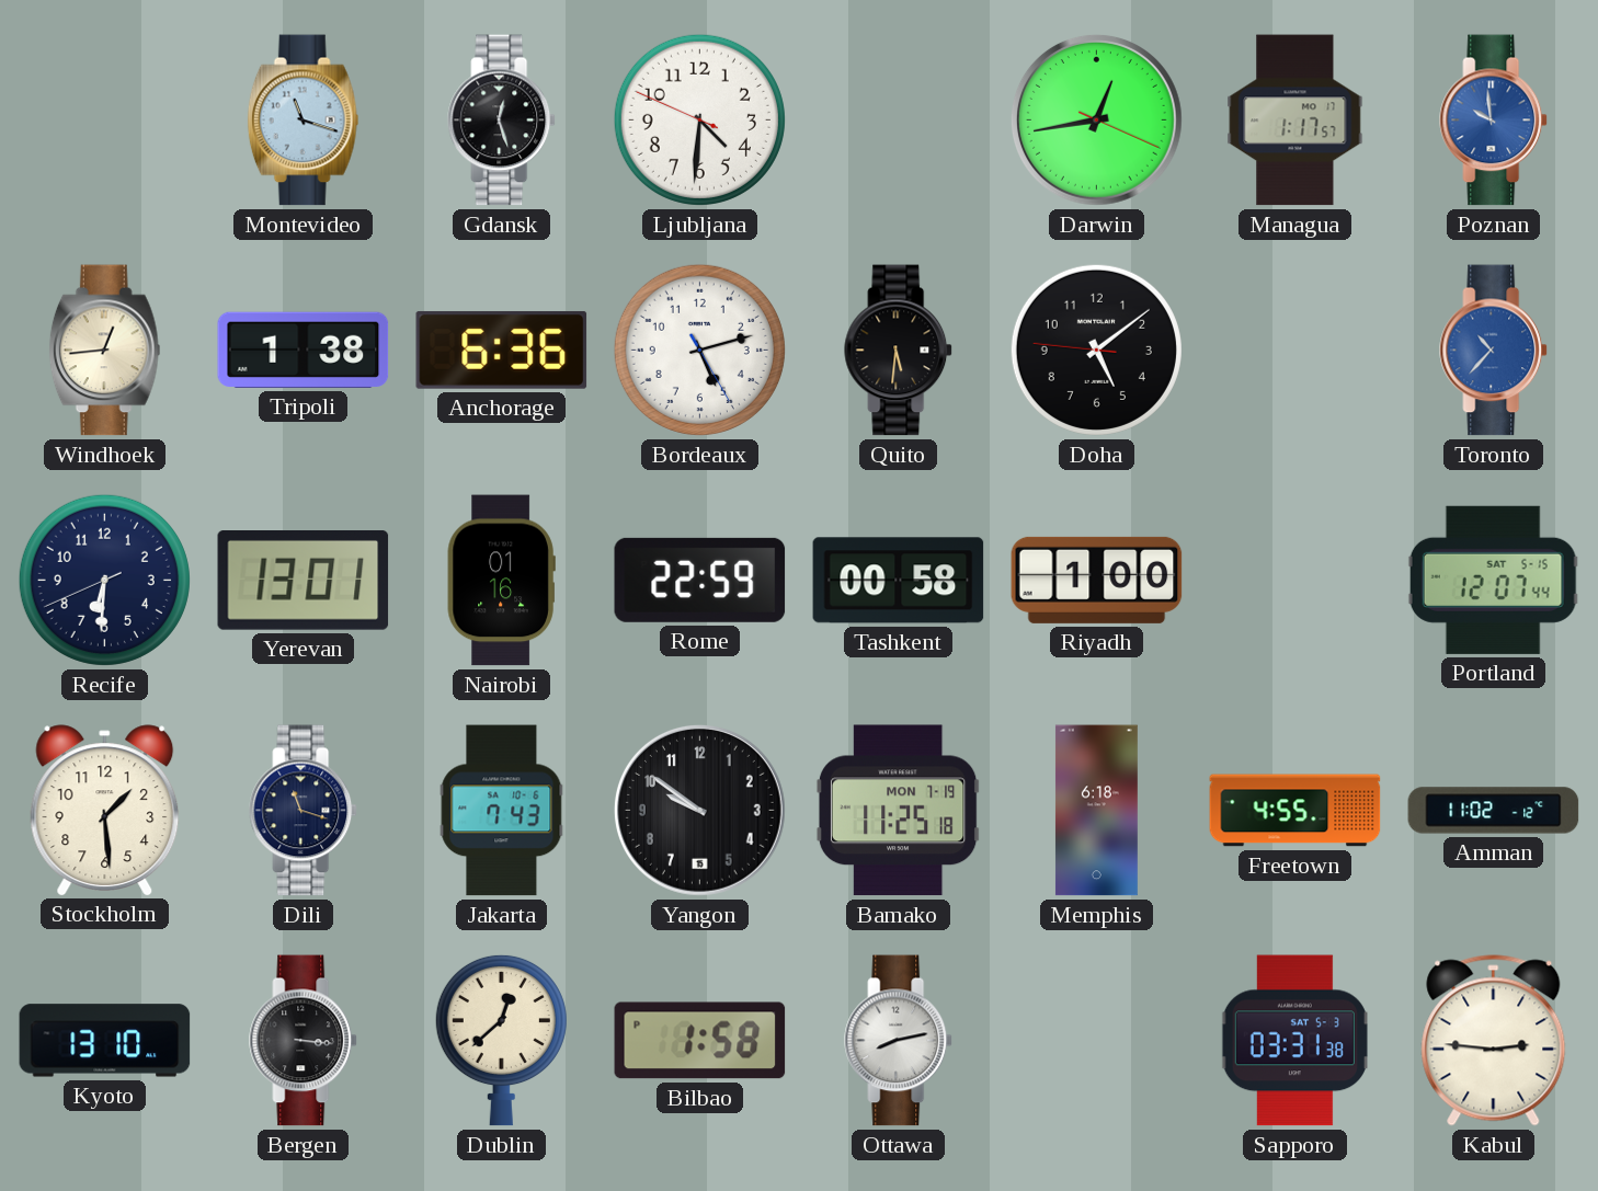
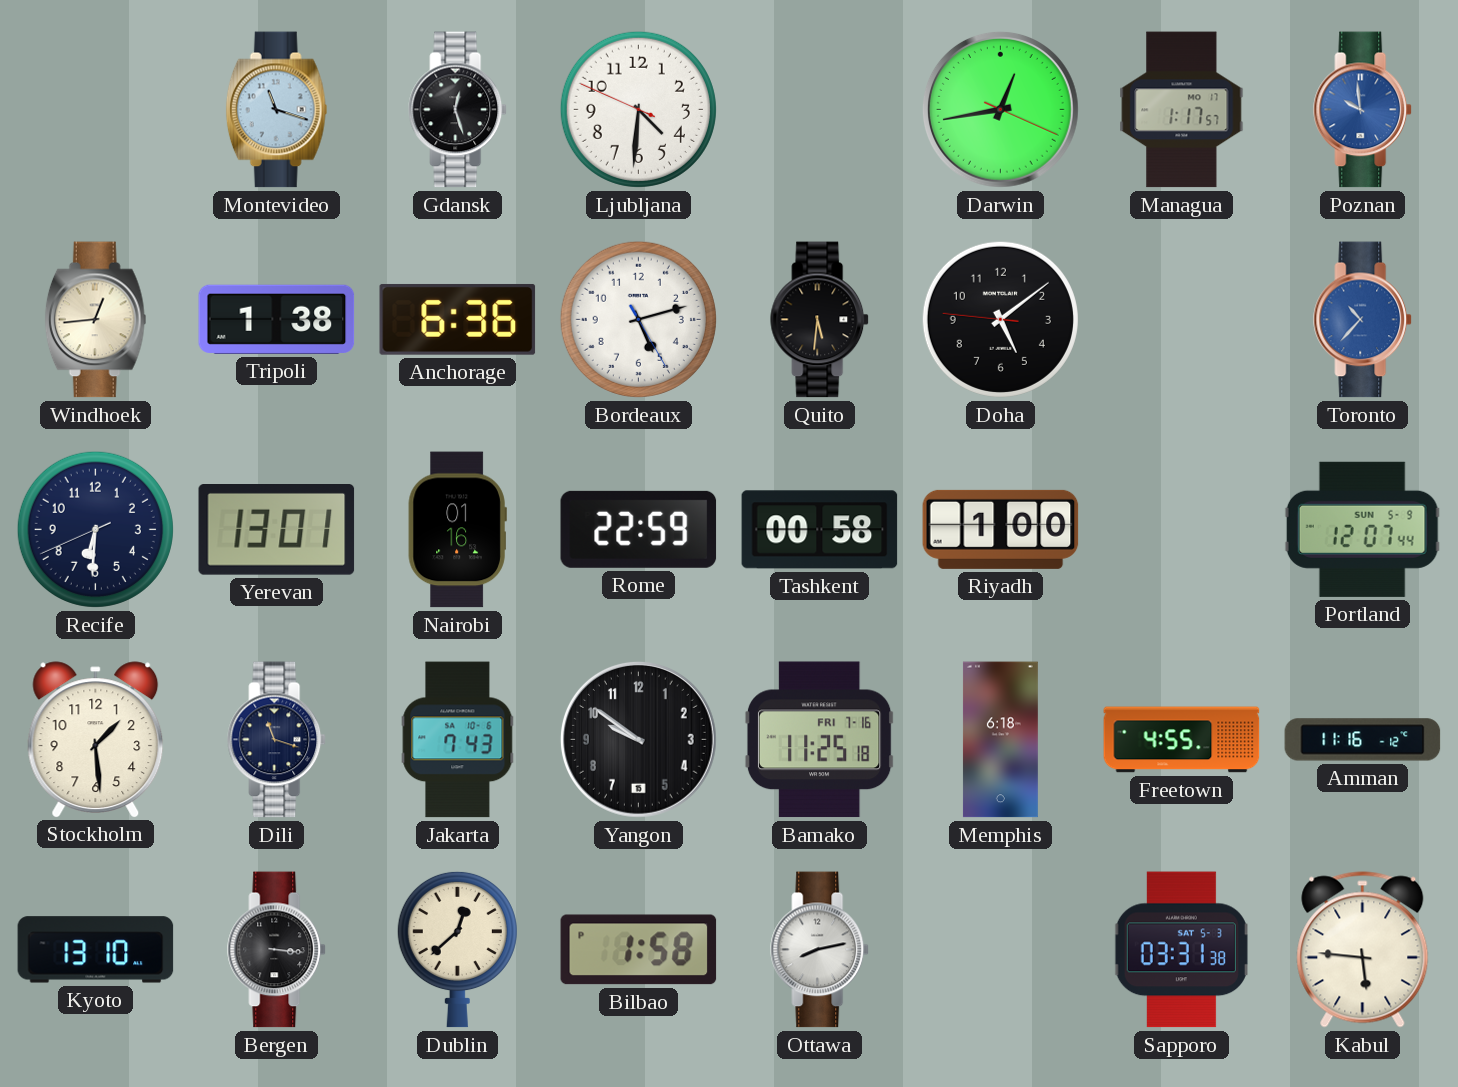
Portland date: SAT 5-15 -> SUN 5-9 (1362, 529)
Bamako date: MON 7-19 -> FRI 7-16 (819, 740)
Amman: 11:02 -> 11:16 (1363, 740)
Kabul: 2:46 -> 5:46 (1363, 950)
